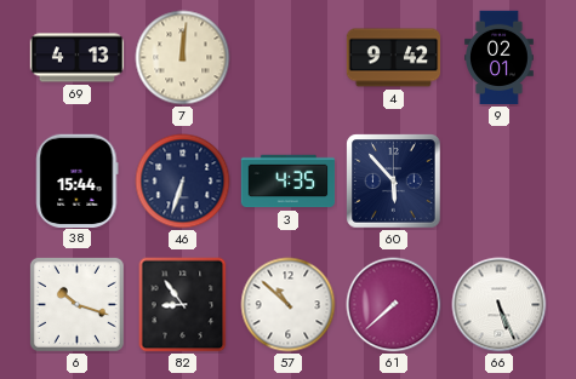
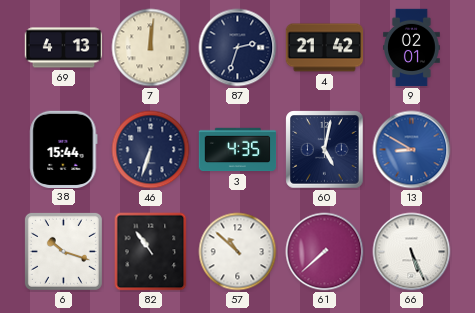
87: none -> 2:33 (238, 48)
4: 9:42 -> 21:42 (325, 48)
60: 5:53 -> 5:02 (325, 150)
13: none -> 8:50 (412, 150)
82: 8:54 -> 10:54 (151, 252)
